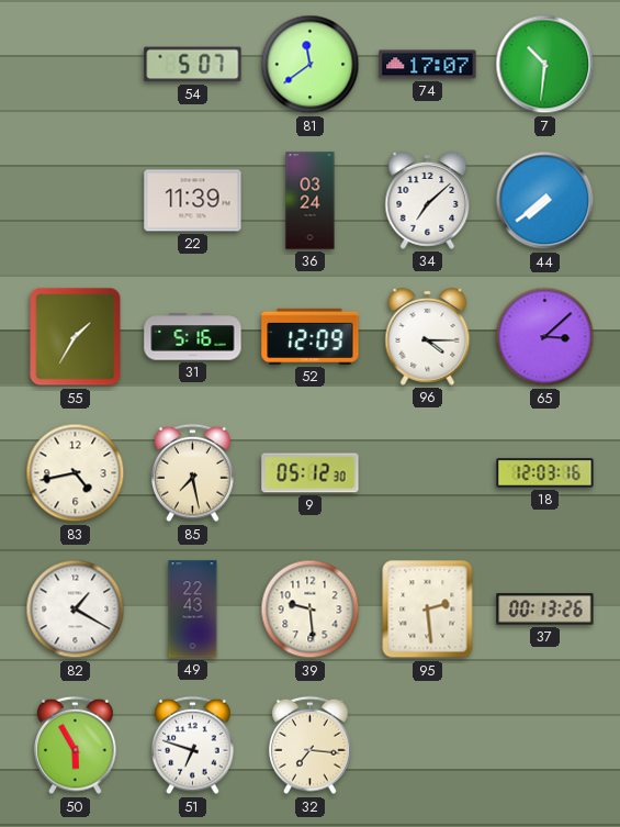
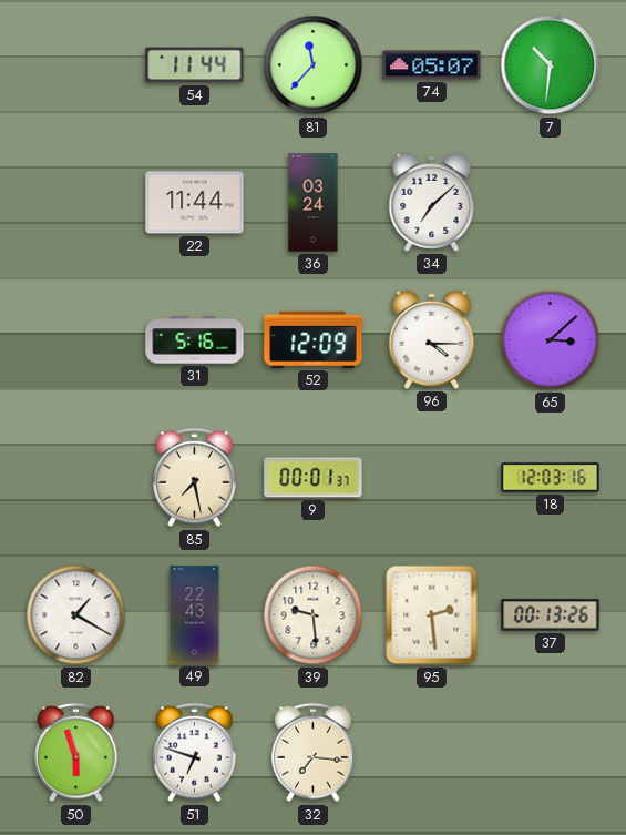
54: 5:07 -> 11:44 (195, 65)
81: 11:39 -> 11:37 (314, 65)
74: 17:07 -> 05:07 (432, 65)
22: 11:39 -> 11:44 (195, 203)
44: 7:39 -> none (545, 201)
55: 1:35 -> none (76, 337)
83: 4:43 -> none (76, 473)
9: 05:12 -> 00:01 (314, 478)
50: 5:55 -> 5:57 (76, 753)
